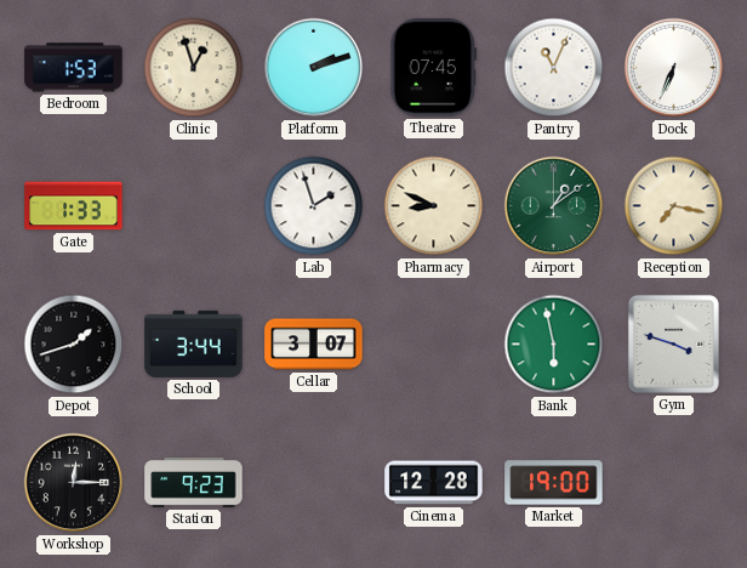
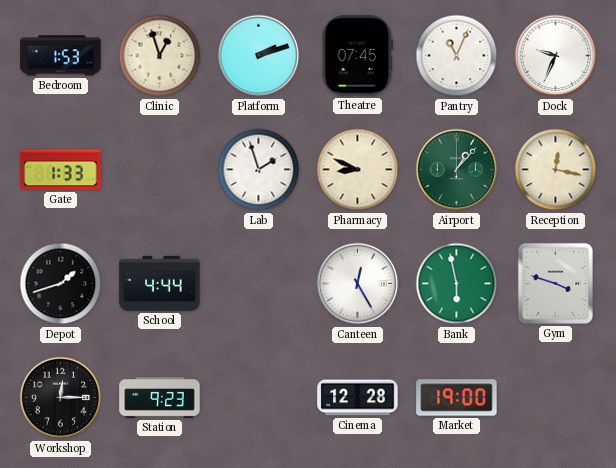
Dock: 6:34 -> 9:34 (556, 56)
Airport: 1:09 -> 1:07 (457, 170)
Reception: 7:17 -> 12:17 (556, 170)
School: 3:44 -> 4:44 (160, 283)
Cellar: 3:07 -> none (314, 345)
Canteen: none -> 12:25 (358, 284)
